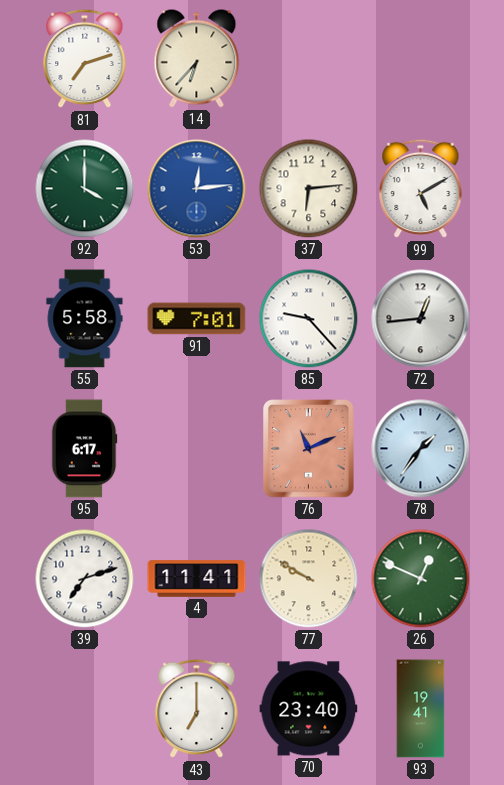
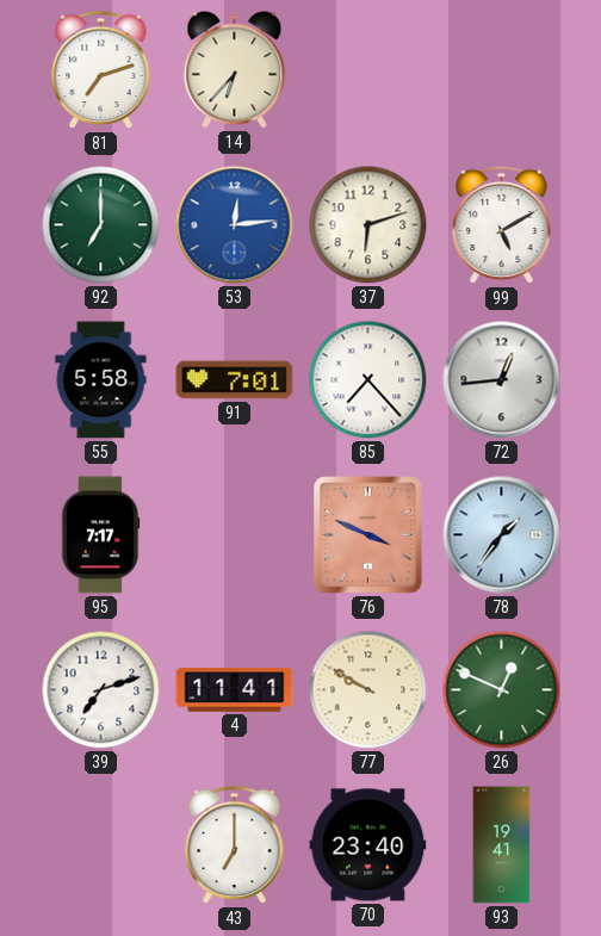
92: 4:00 -> 7:00 (101, 225)
37: 6:14 -> 6:12 (368, 225)
85: 9:23 -> 7:23 (368, 380)
95: 6:17 -> 7:17 (100, 535)
76: 11:11 -> 3:49 (368, 535)
